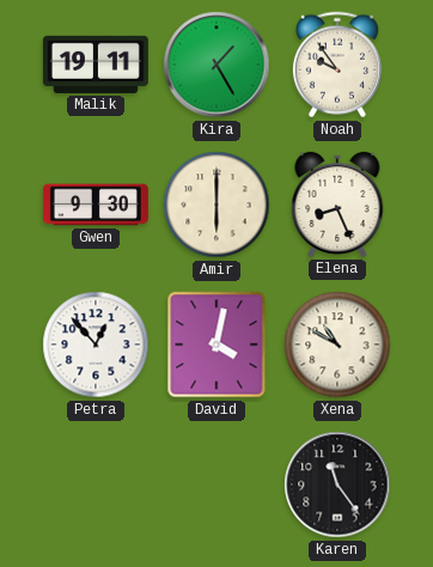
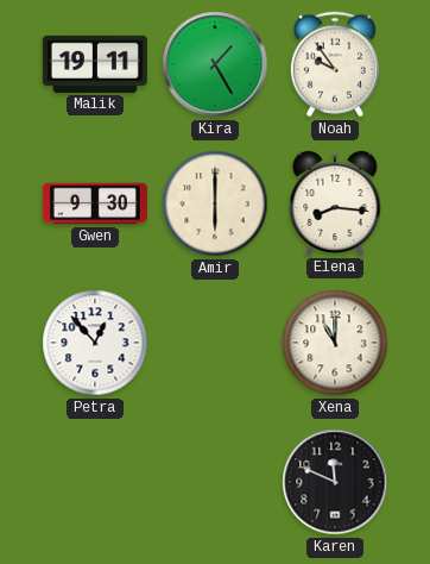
Elena: 8:26 -> 8:16 (335, 203)
David: 4:02 -> none (216, 345)
Xena: 10:50 -> 11:00 (335, 343)
Karen: 11:24 -> 11:49 (335, 482)
